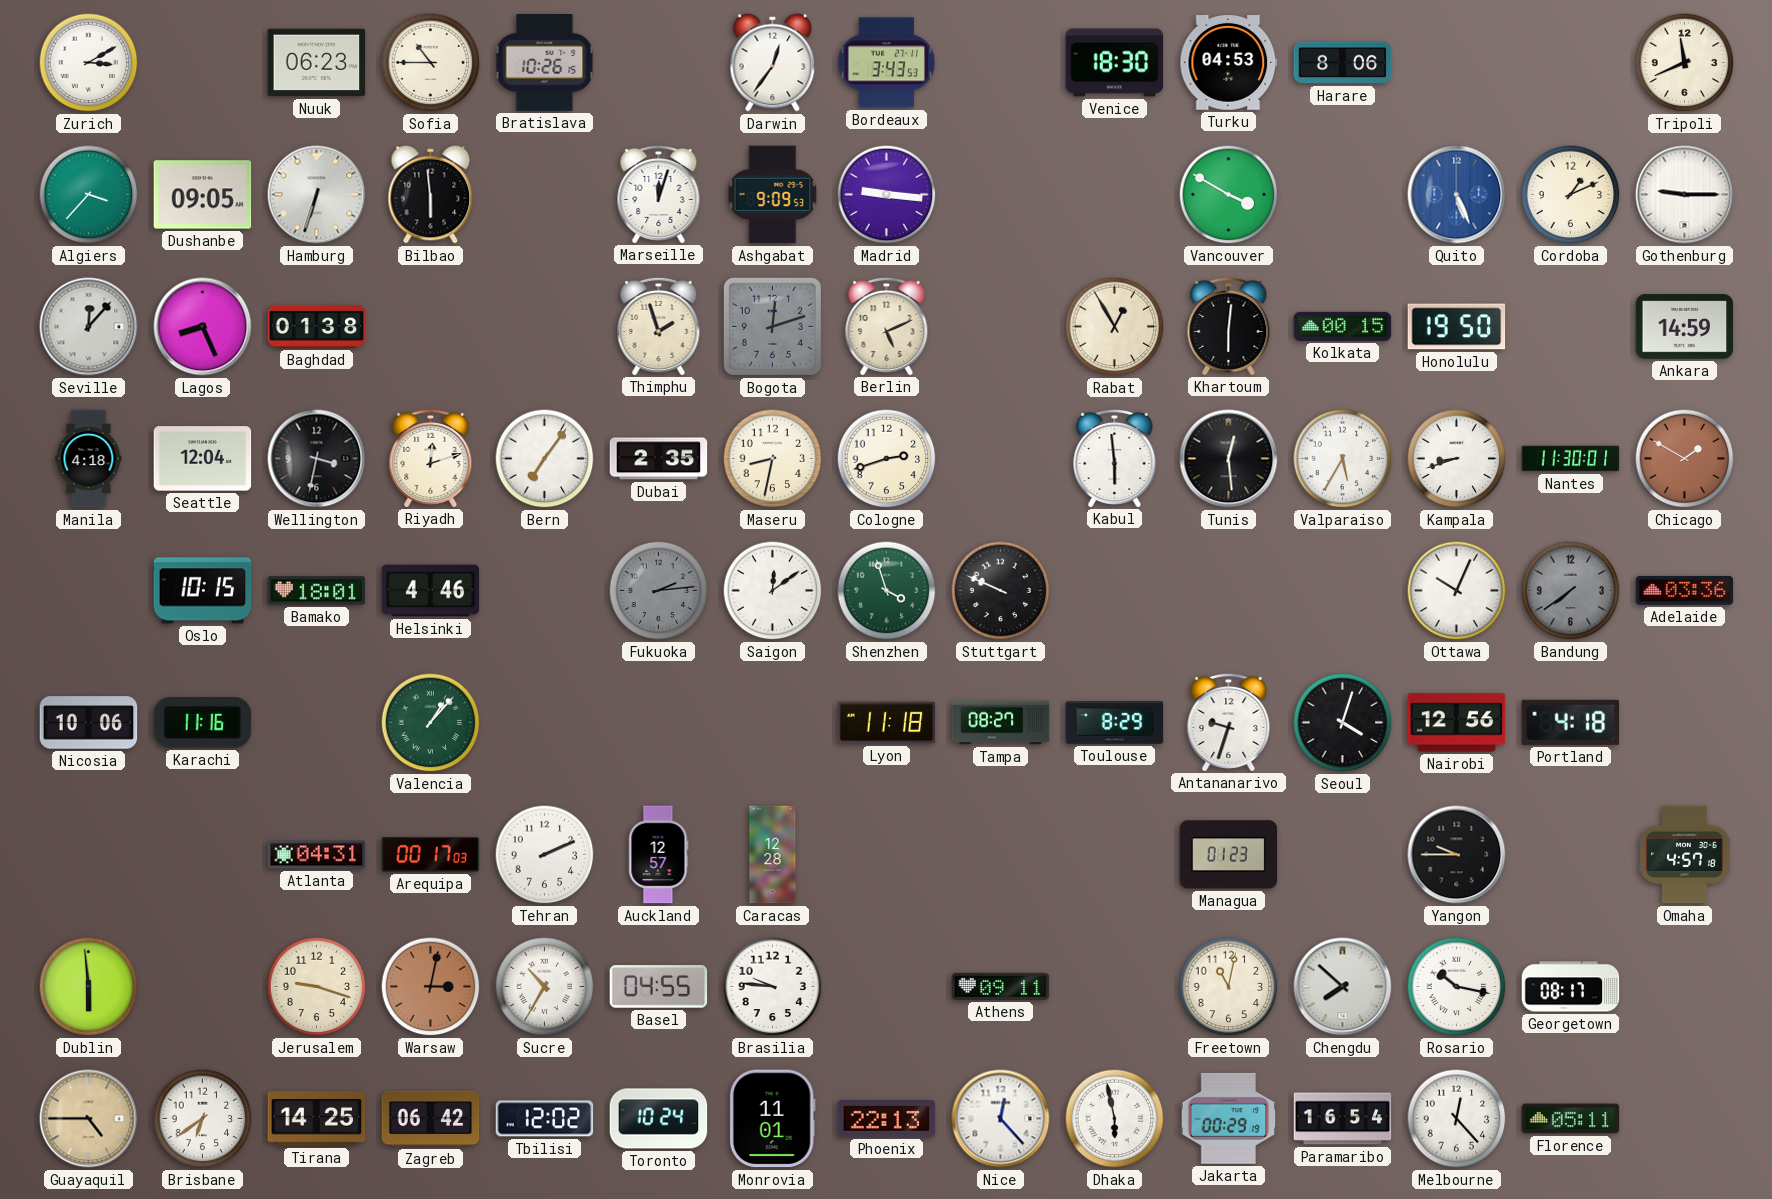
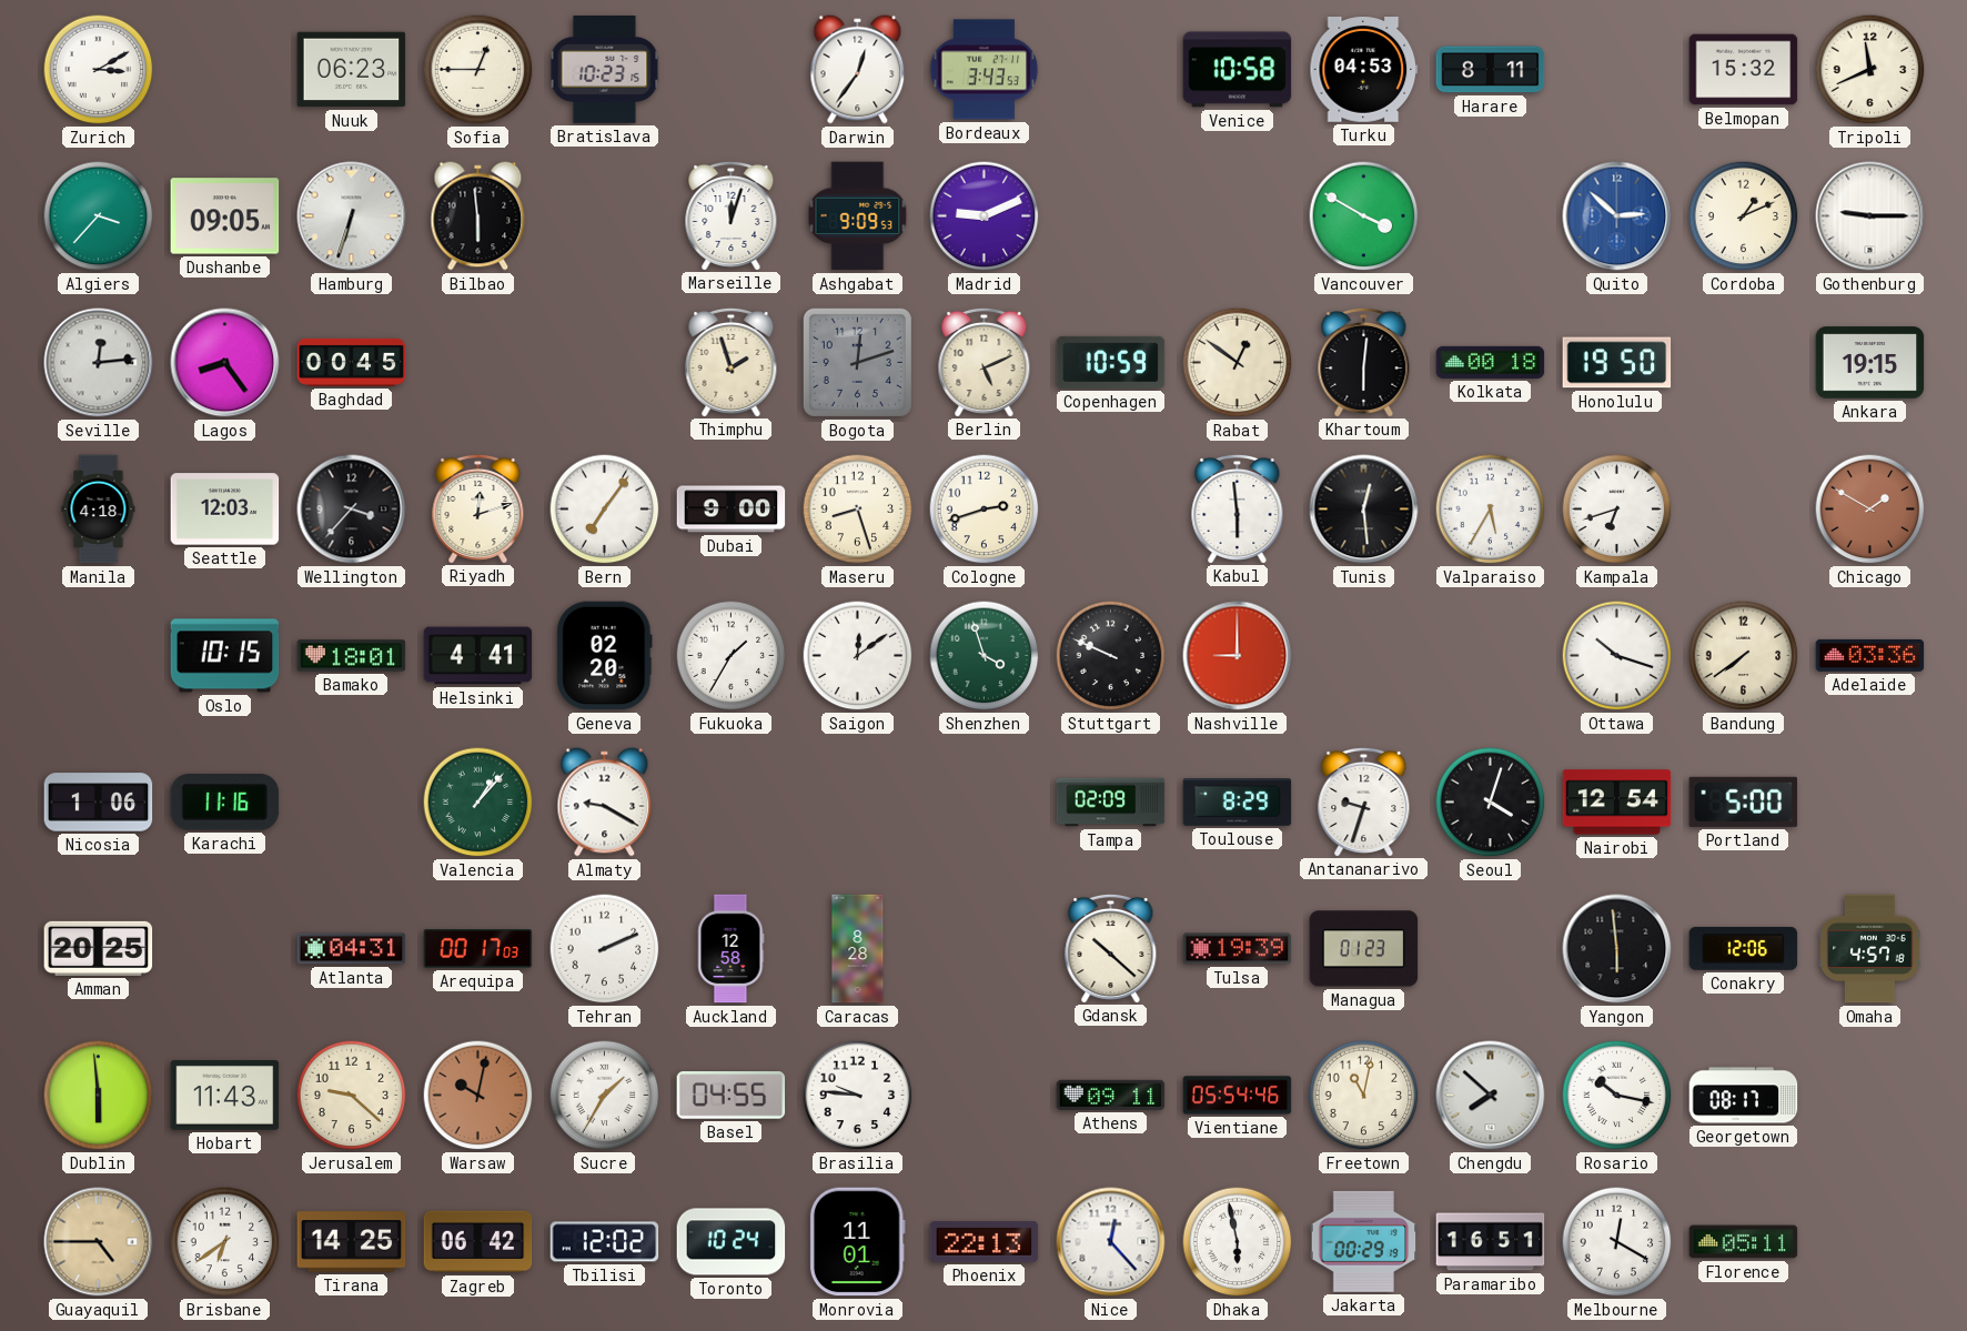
Sofia: 10:45 -> 12:45 (478, 70)
Bratislava: 10:26 -> 10:23 (605, 70)
Venice: 18:30 -> 10:58 (1238, 70)
Harare: 8:06 -> 8:11 (1491, 70)
Belmopan: none -> 15:32 (1744, 70)
Madrid: 9:16 -> 9:11 (985, 216)
Quito: 5:26 -> 2:52 (1617, 216)
Seville: 12:07 -> 12:14 (99, 363)
Lagos: 8:26 -> 8:24 (225, 363)
Baghdad: 01:38 -> 00:45 (352, 362)
Copenhagen: none -> 10:59 (1111, 362)
Rabat: 12:55 -> 12:51 (1238, 363)
Kolkata: 00:15 -> 00:18 (1491, 362)
Ankara: 14:59 -> 19:15 (1870, 363)
Seattle: 12:04 -> 12:03 (225, 510)
Wellington: 3:32 -> 3:37 (352, 510)
Dubai: 2:35 -> 9:00 (732, 510)
Maseru: 8:32 -> 8:27 (858, 510)
Kampala: 8:42 -> 6:42 (1617, 510)
Nantes: 11:30 -> none (1571, 459)
Helsinki: 4:46 -> 4:41 (478, 656)
Geneva: none -> 02:20 (605, 656)
Fukuoka: 2:14 -> 1:35 (732, 656)
Fukuoka dial: grey -> white (732, 656)
Nashville: none -> 9:00 (1238, 656)
Ottawa: 10:04 -> 10:18 (1617, 656)
Bandung dial: grey -> cream (1744, 656)
Nicosia: 10:06 -> 1:06 (99, 803)
Almaty: none -> 9:20 (605, 803)
Lyon: 11:18 -> none (887, 723)
Tampa: 08:27 -> 02:09 (1111, 803)
Nairobi: 12:56 -> 12:54 (1617, 803)
Portland: 4:18 -> 5:00 (1744, 801)
Amman: none -> 20:25 (99, 948)
Auckland: 12:57 -> 12:58 (730, 949)
Caracas: 12:28 -> 8:28 (858, 949)
Gdansk: none -> 10:22 (1111, 948)
Tulsa: none -> 19:39 (1238, 949)
Yangon: 9:45 -> 5:59 (1617, 949)
Conakry: none -> 12:06 (1744, 948)
Hobart: none -> 11:43 (225, 1096)
Jerusalem: 9:18 -> 9:22 (352, 1096)
Warsaw: 3:02 -> 10:02 (478, 1096)
Sucre: 10:35 -> 1:35 (605, 1096)
Vientiane: none -> 05:54 (1238, 1096)
Paramaribo: 16:54 -> 16:51 (1491, 1242)
Melbourne: 12:23 -> 12:20 (1617, 1242)
